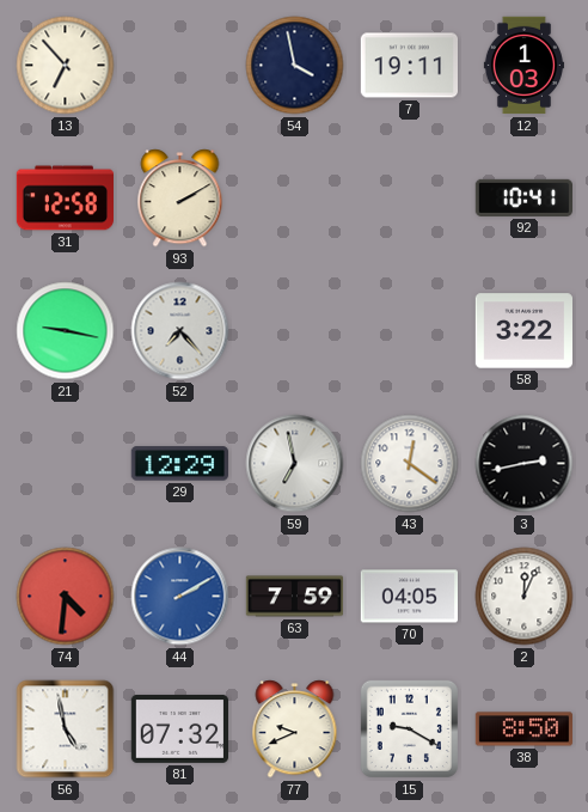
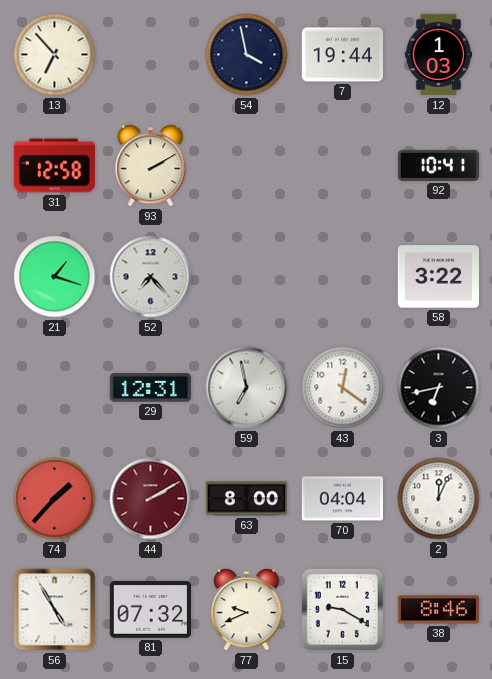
7: 19:11 -> 19:44 (342, 55)
21: 9:17 -> 1:18 (55, 277)
29: 12:29 -> 12:31 (150, 388)
3: 2:43 -> 6:43 (439, 388)
74: 4:31 -> 1:37 (55, 499)
44 dial: blue -> burgundy (151, 499)
63: 7:59 -> 8:00 (247, 499)
70: 04:05 -> 04:04 (343, 499)
56: 4:58 -> 4:55 (55, 610)
38: 8:50 -> 8:46 (438, 610)
